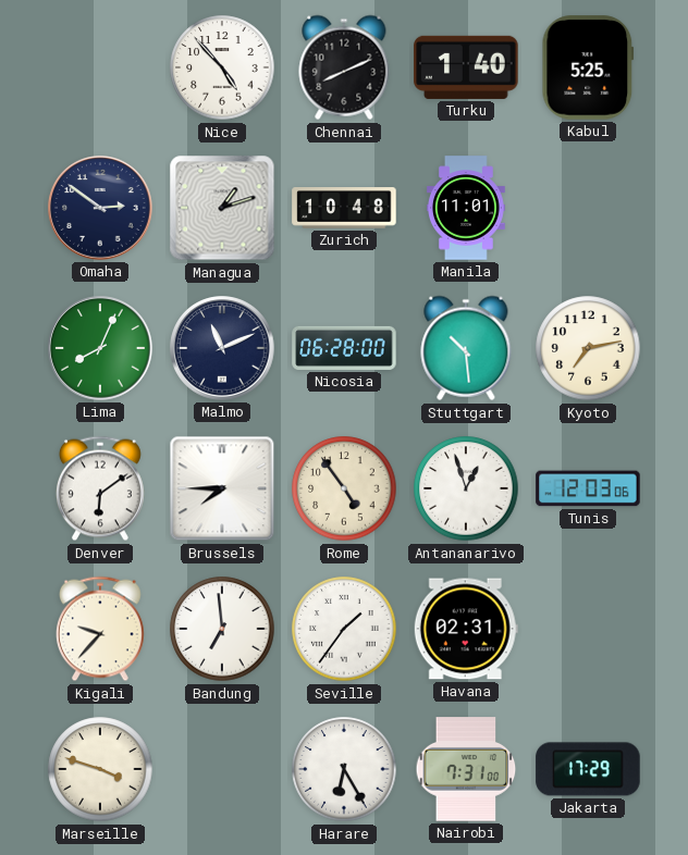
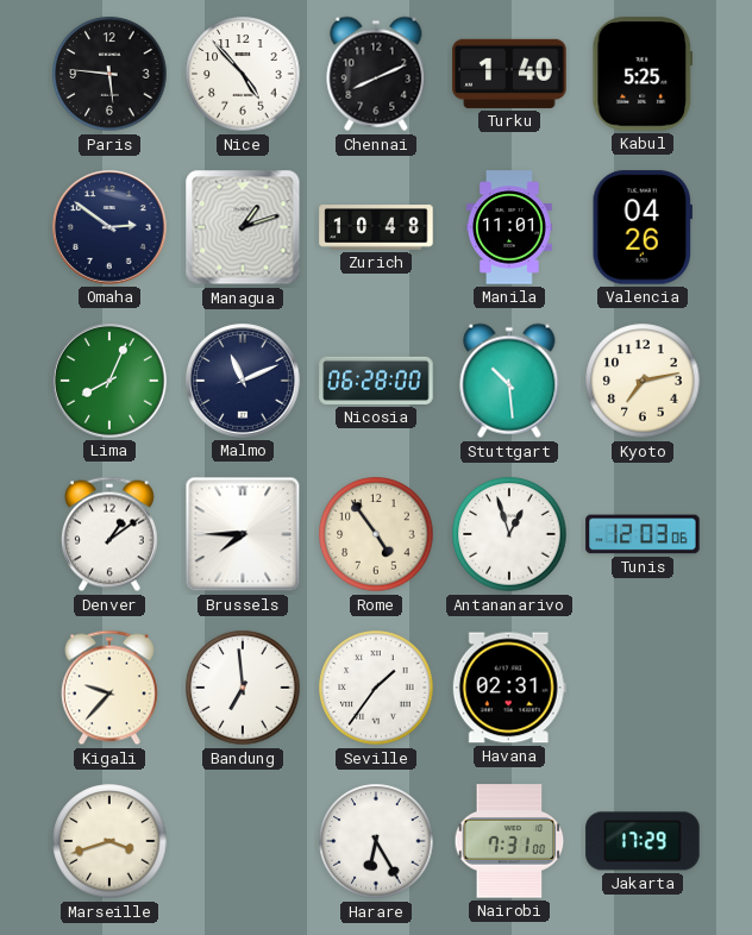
Paris: none -> 5:46 (109, 74)
Valencia: none -> 04:26 (643, 227)
Denver: 6:09 -> 1:09 (109, 534)
Marseille: 3:48 -> 3:42 (109, 841)
